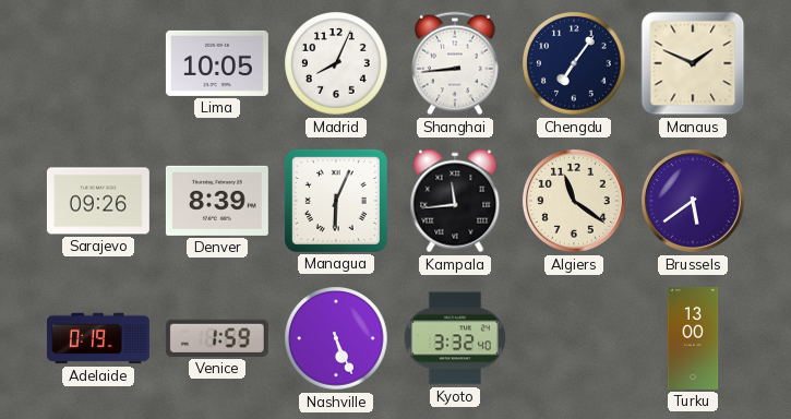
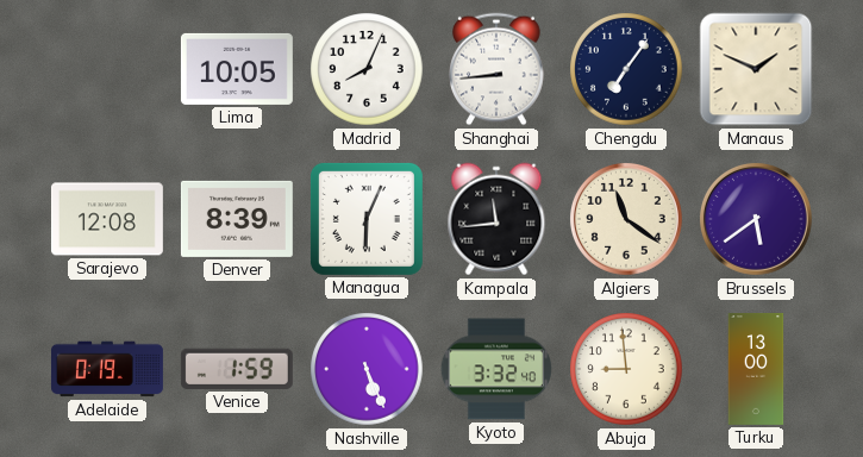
Sarajevo: 09:26 -> 12:08 (107, 219)
Abuja: none -> 8:59 (626, 369)
